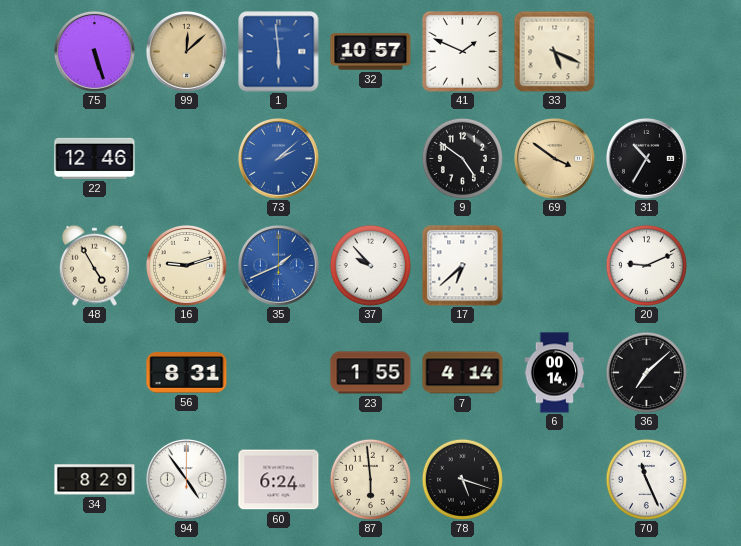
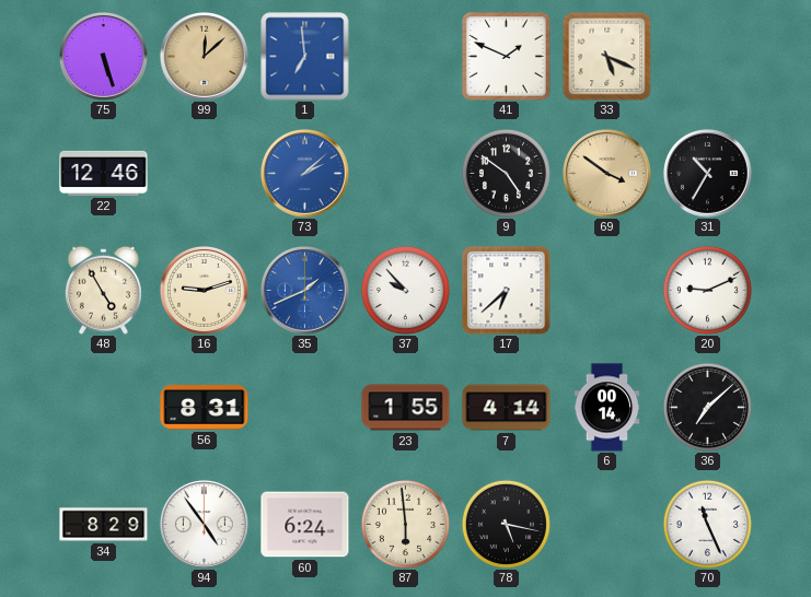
1: 5:59 -> 6:59 (305, 57)
32: 10:57 -> none (371, 52)
78: 5:18 -> 5:17 (506, 524)
